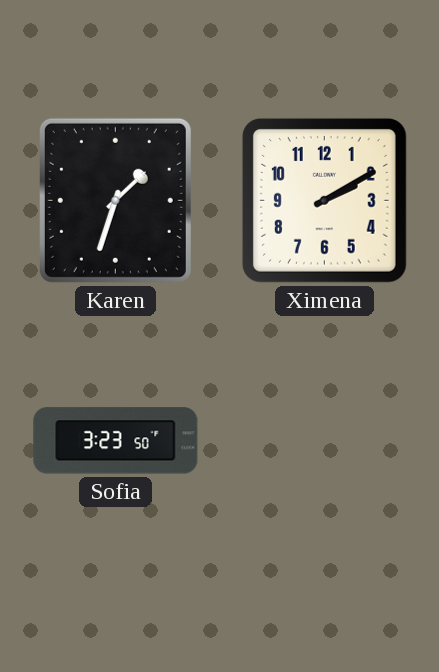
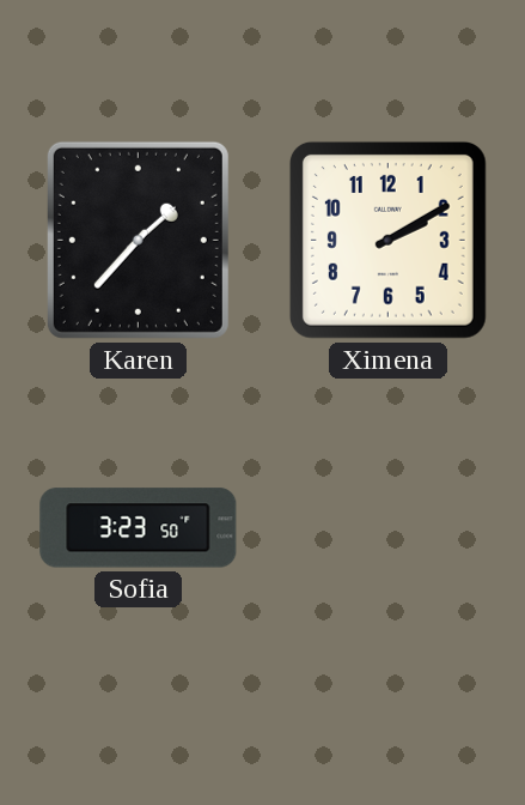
Karen: 1:33 -> 1:37 (138, 240)
